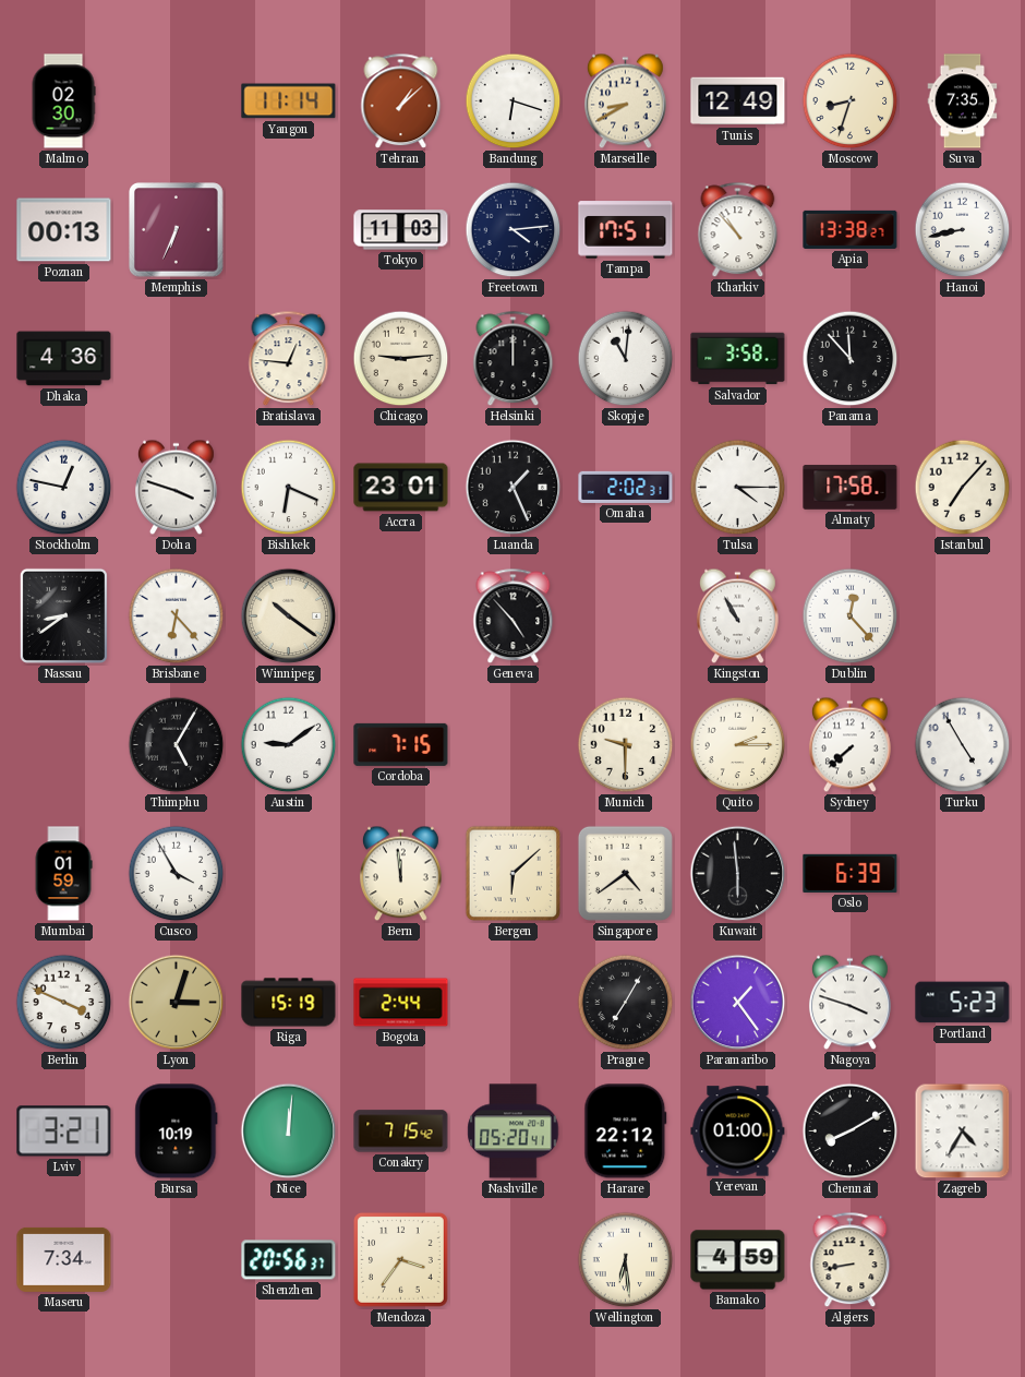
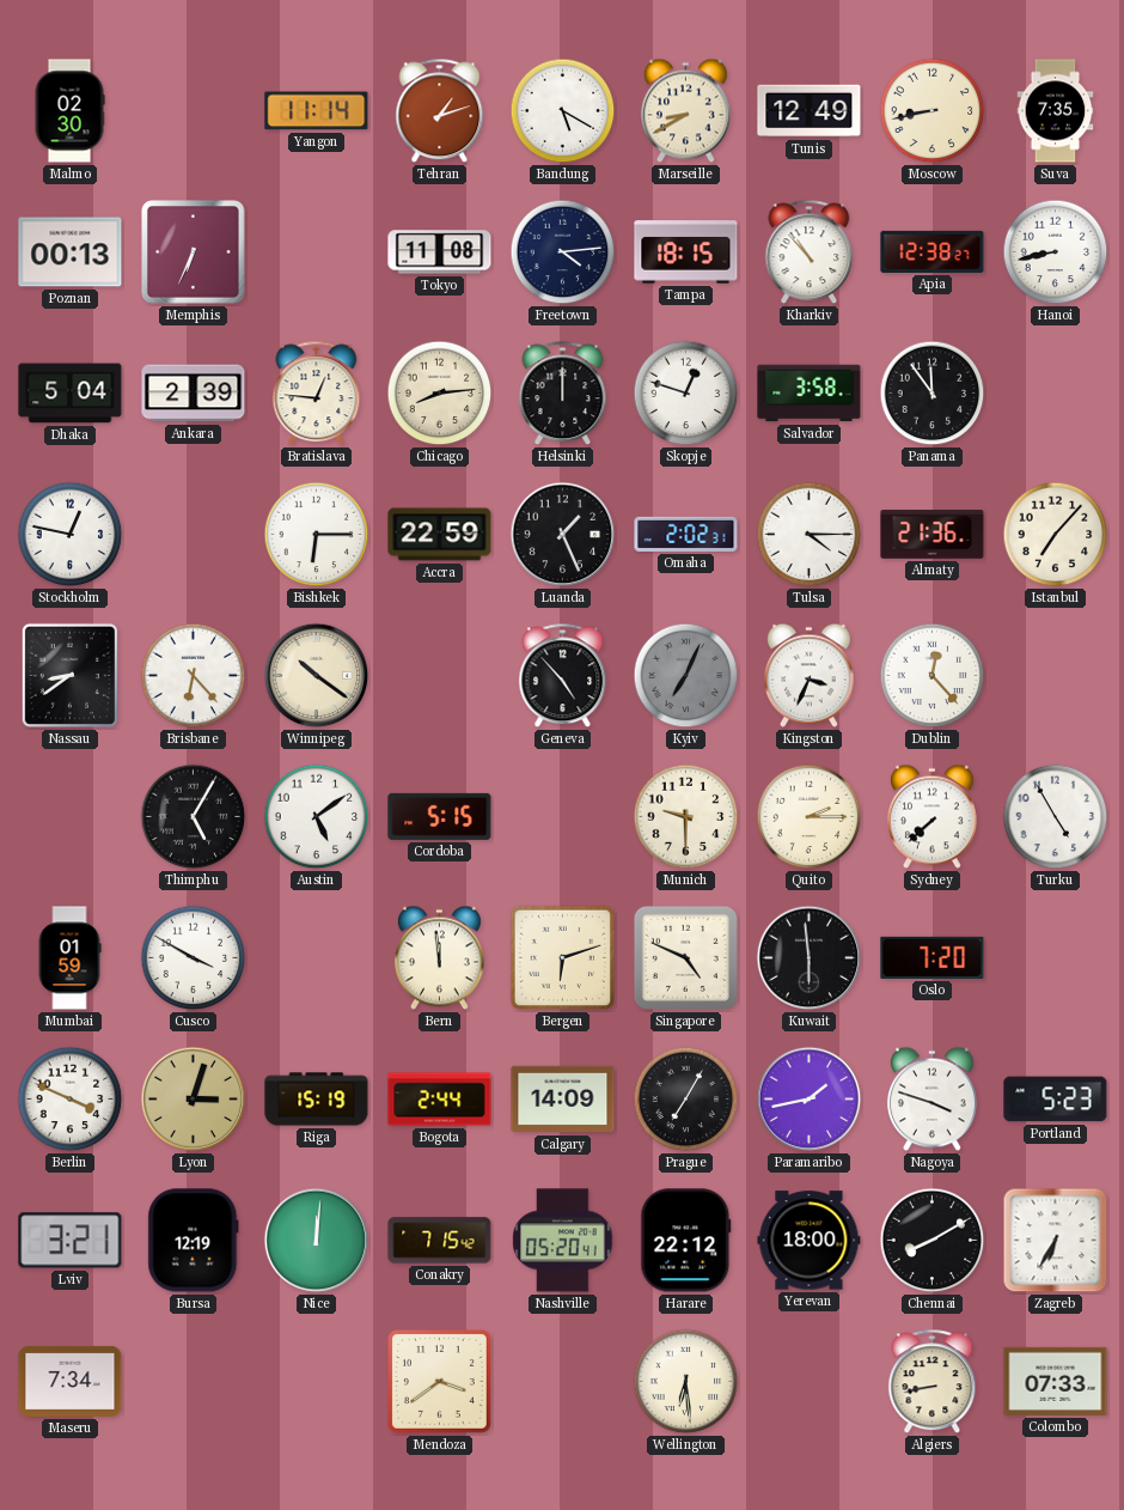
Tehran: 1:08 -> 1:12 (440, 111)
Bandung: 6:18 -> 5:20 (563, 111)
Moscow: 8:33 -> 8:43 (933, 111)
Tokyo: 11:03 -> 11:08 (440, 252)
Tampa: 17:51 -> 18:15 (686, 252)
Apia: 13:38 -> 12:38 (933, 251)
Dhaka: 4:36 -> 5:04 (71, 394)
Ankara: none -> 2:39 (194, 394)
Chicago: 9:14 -> 8:14 (440, 394)
Skopje: 11:01 -> 12:48 (686, 394)
Panama: 11:53 -> 11:54 (933, 394)
Doha: 3:48 -> none (177, 488)
Bishkek: 6:19 -> 6:15 (317, 535)
Accra: 23:01 -> 22:59 (440, 535)
Almaty: 17:58 -> 21:36 (933, 535)
Kyiv: none -> 7:04 (686, 676)
Kingston: 10:55 -> 3:34 (810, 676)
Austin: 9:09 -> 5:09 (317, 817)
Cordoba: 7:15 -> 5:15 (440, 816)
Cusco: 3:55 -> 3:50 (194, 958)
Bergen: 6:08 -> 6:12 (563, 958)
Singapore: 4:39 -> 4:49 (685, 957)
Oslo: 6:39 -> 7:20 (933, 957)
Calgary: none -> 14:09 (563, 1100)
Paramaribo: 1:24 -> 1:43 (810, 1100)
Bursa: 10:19 -> 12:19 (194, 1241)
Yerevan: 01:00 -> 18:00 (810, 1241)
Zagreb: 4:35 -> 6:35 (1056, 1241)
Shenzhen: 20:56 -> none (289, 1260)
Mendoza: 3:36 -> 3:39 (439, 1381)
Bamako: 4:59 -> none (738, 1260)
Colombo: none -> 07:33 (1056, 1381)
